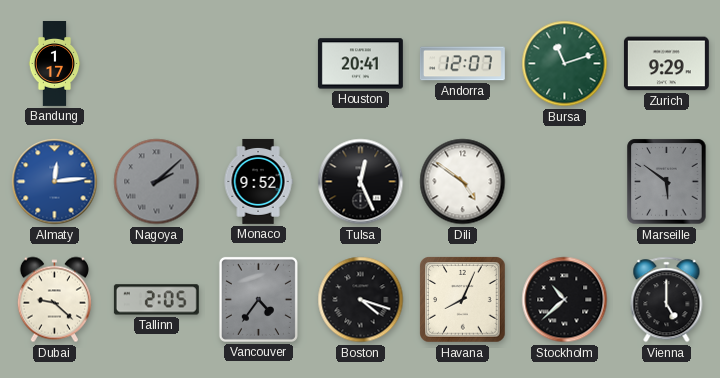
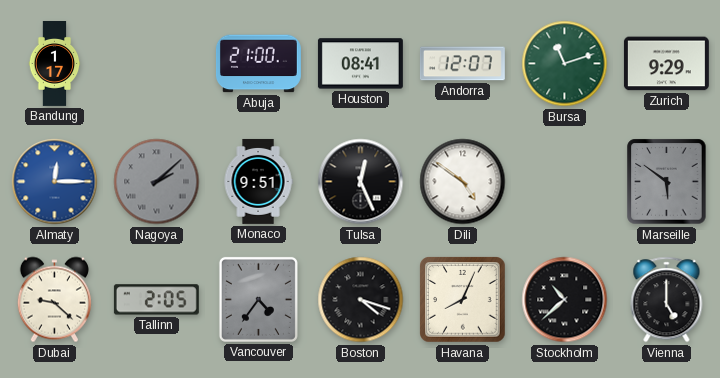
Abuja: none -> 21:00 (258, 64)
Houston: 20:41 -> 08:41 (360, 64)
Almaty: 12:14 -> 12:15 (55, 182)
Monaco: 9:52 -> 9:51 (258, 181)
